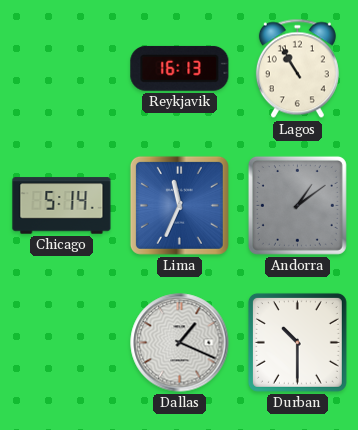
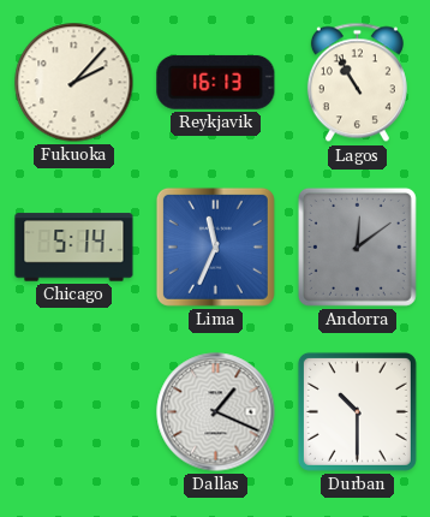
Fukuoka: none -> 2:07 (74, 83)
Andorra: 1:09 -> 12:09 (357, 246)
